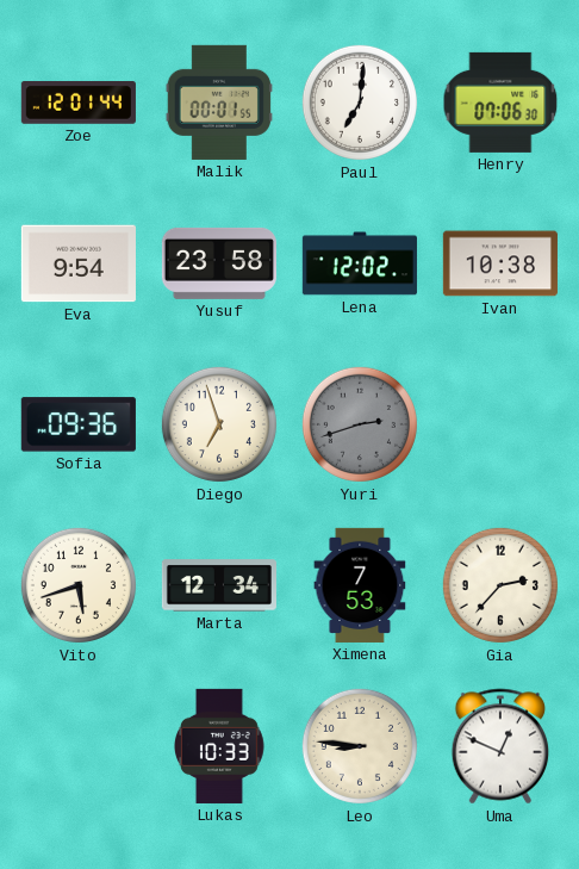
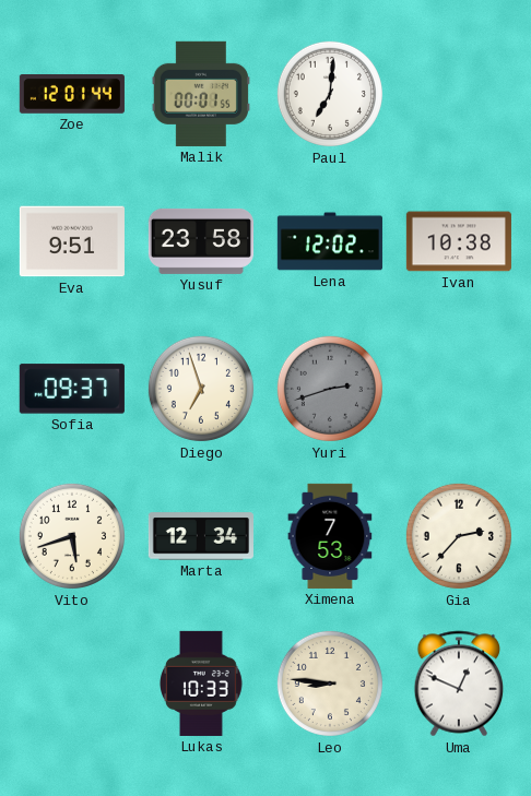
Henry: 07:06 -> none (500, 103)
Eva: 9:54 -> 9:51 (72, 241)
Sofia: 09:36 -> 09:37 (72, 389)
